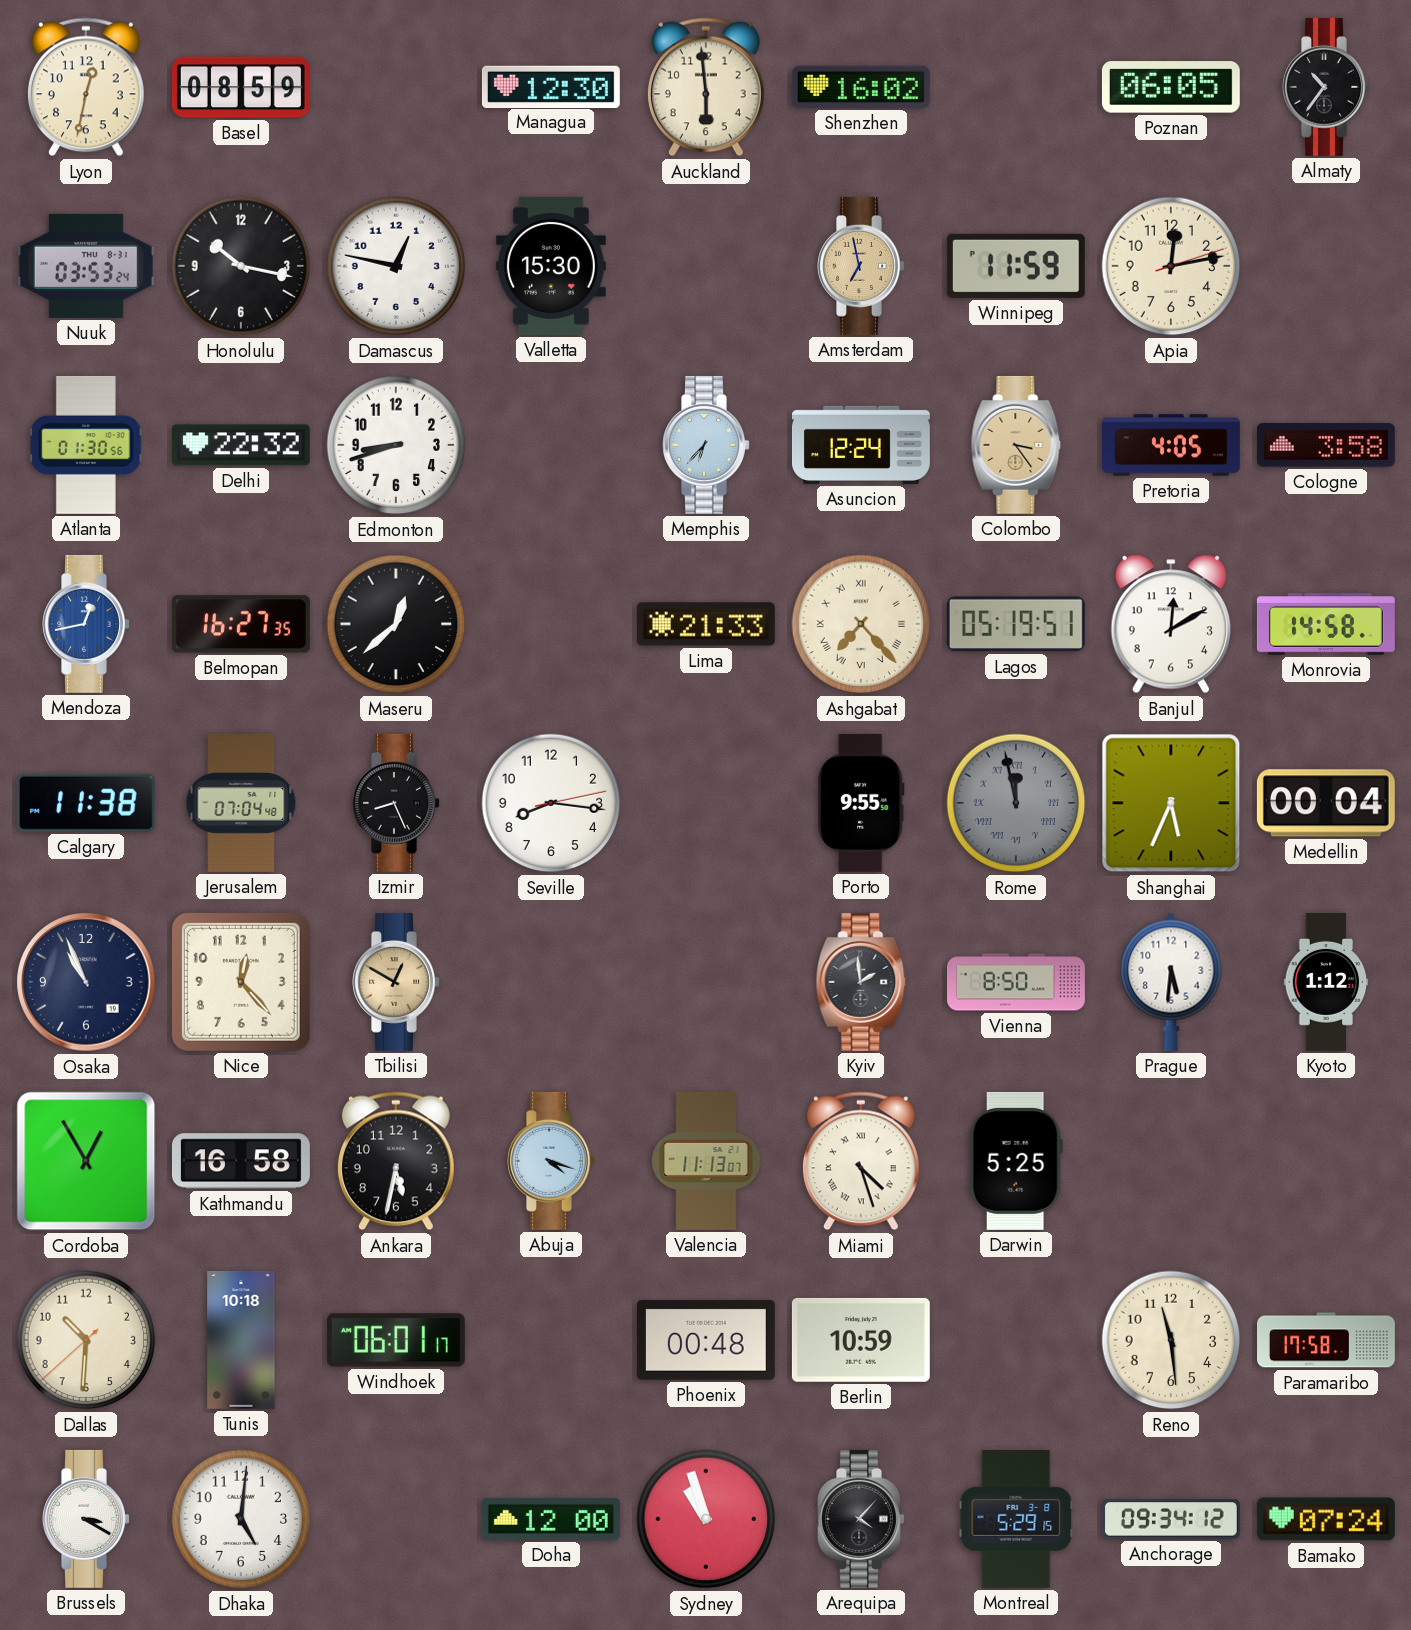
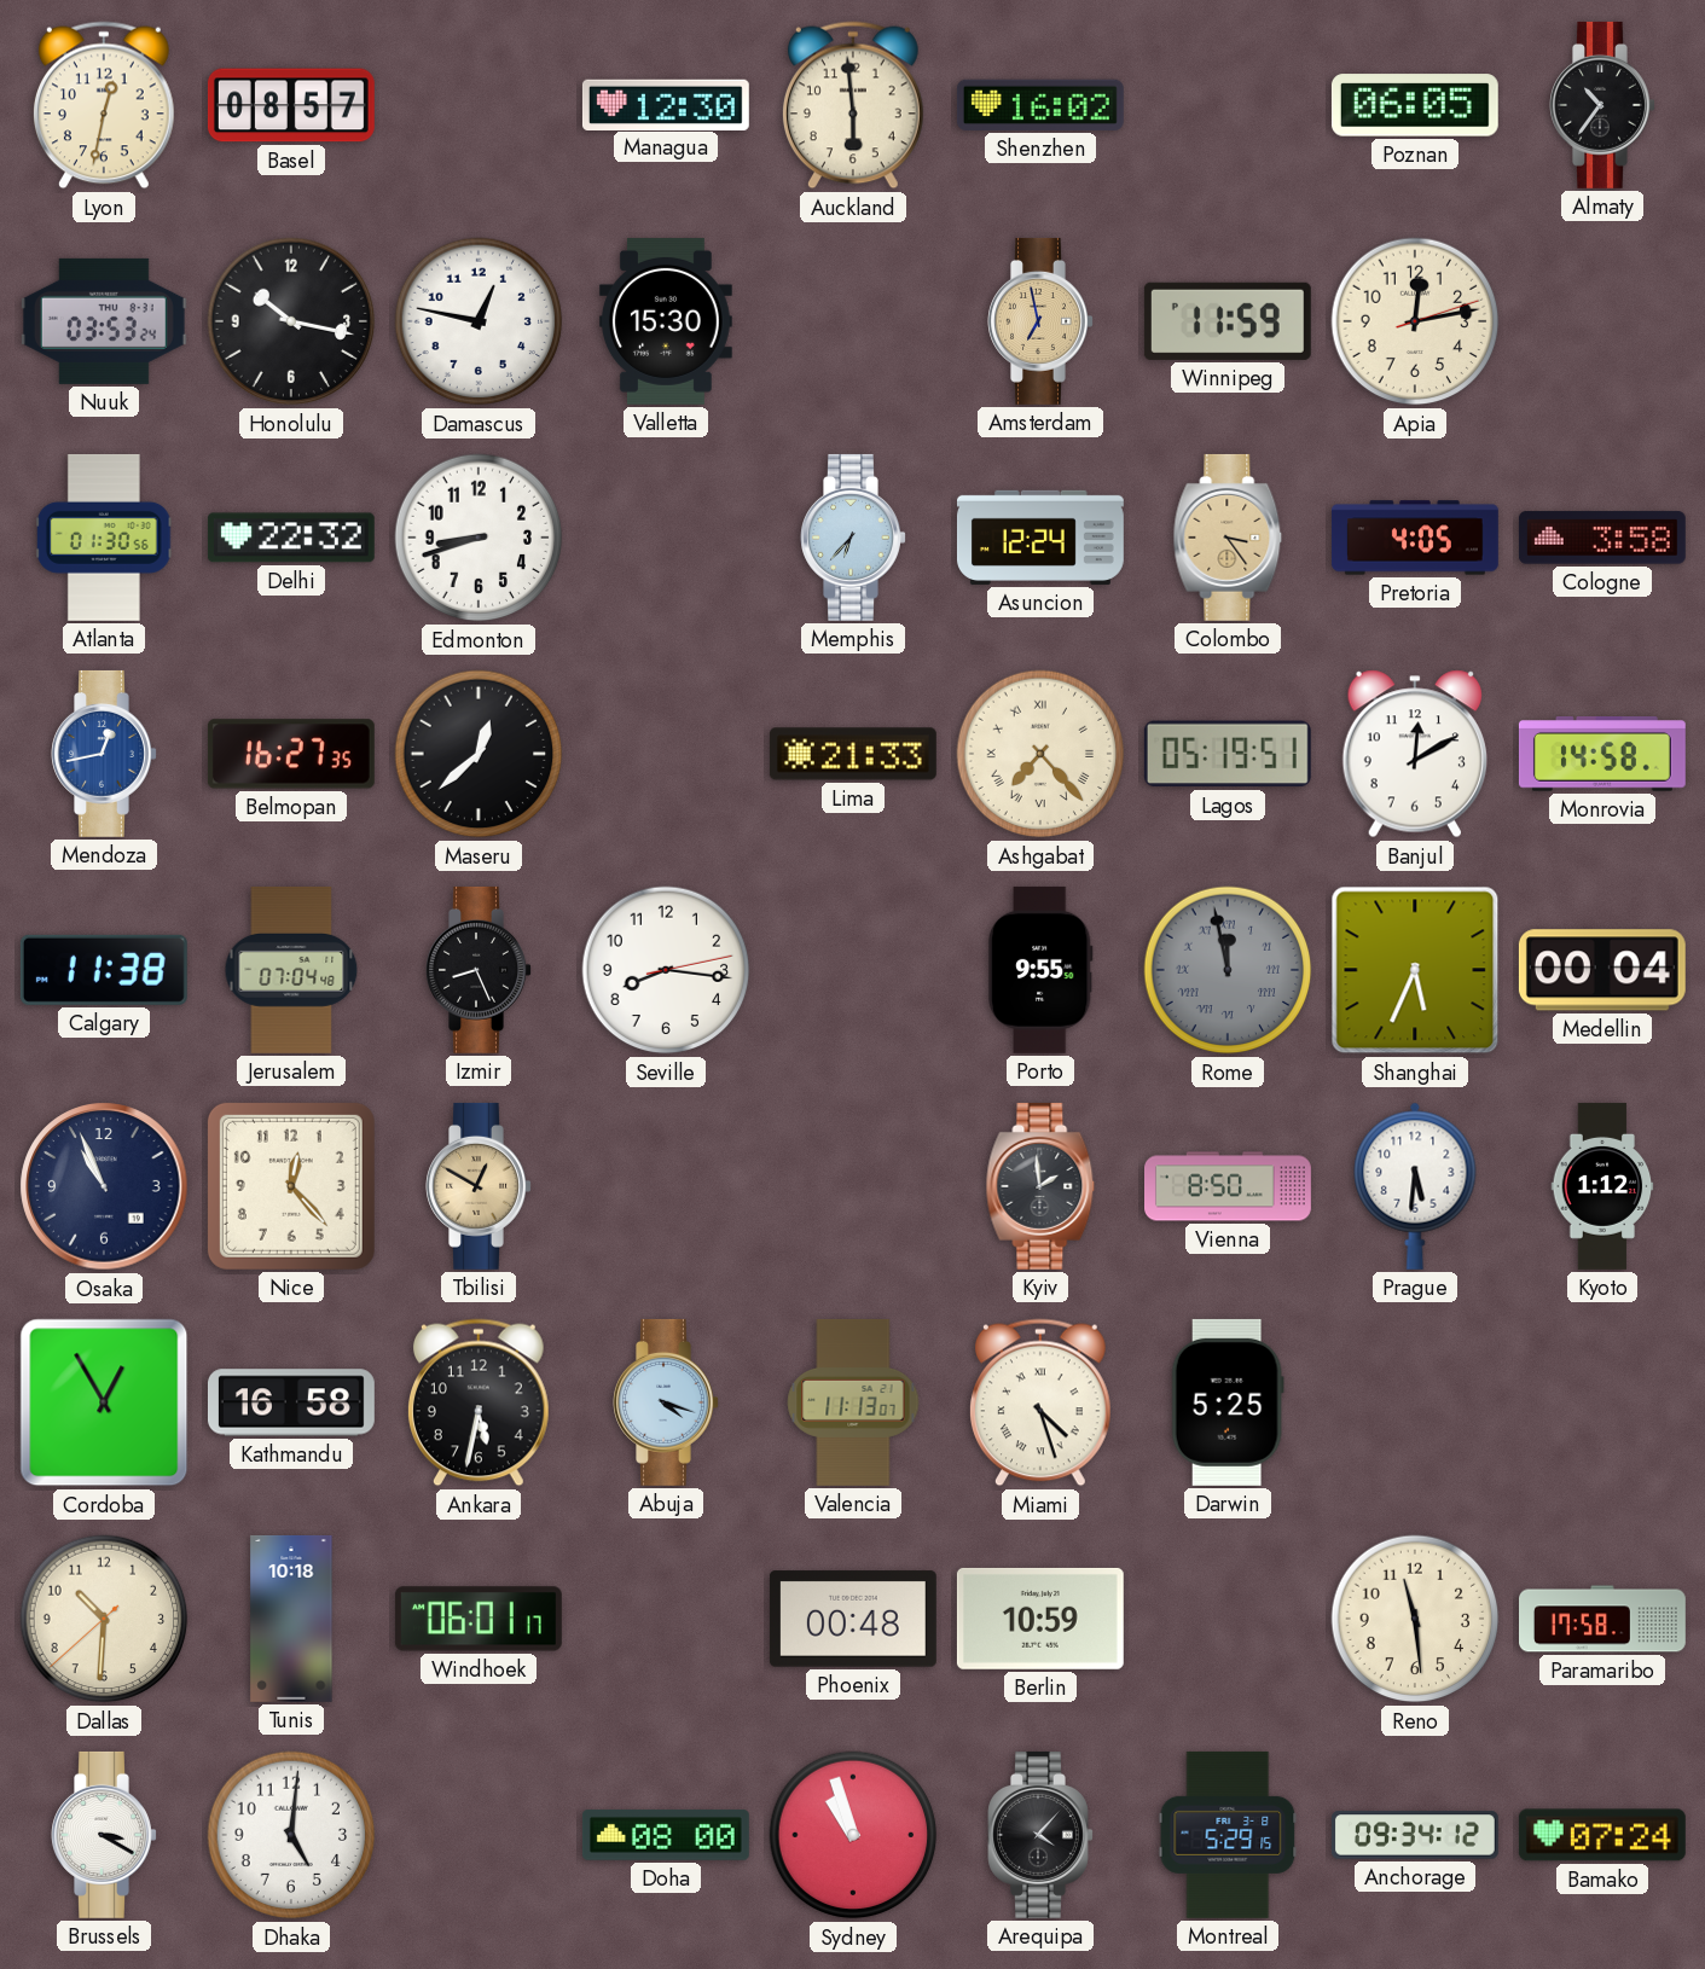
Basel: 08:59 -> 08:57 (291, 105)
Doha: 12:00 -> 08:00 (666, 1836)
